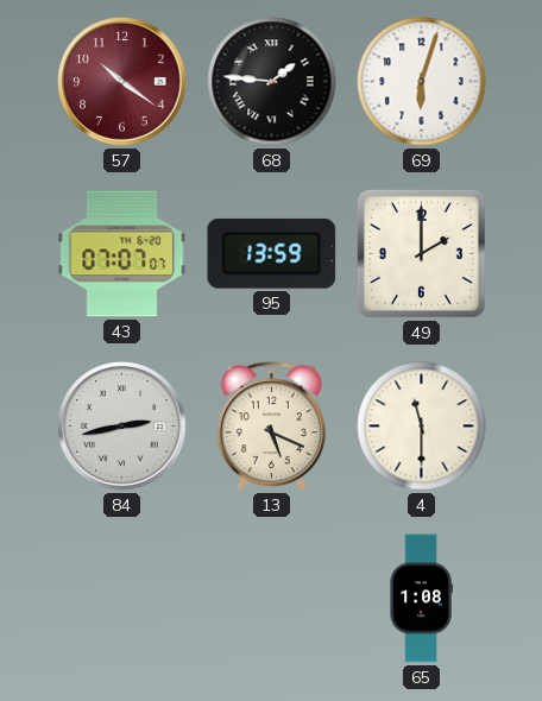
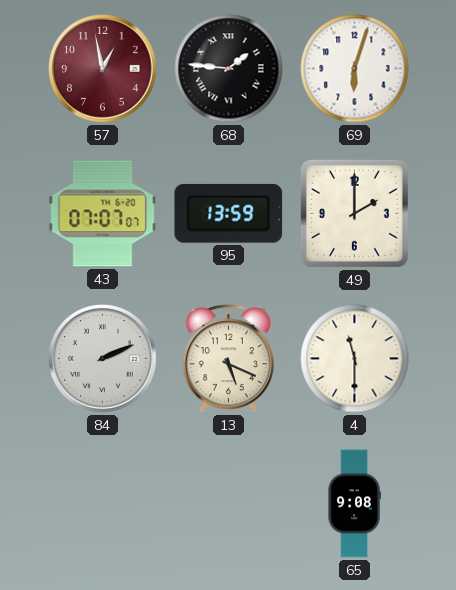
57: 10:21 -> 12:58 (103, 69)
84: 2:43 -> 2:11 (103, 359)
65: 1:08 -> 9:08 (354, 504)
